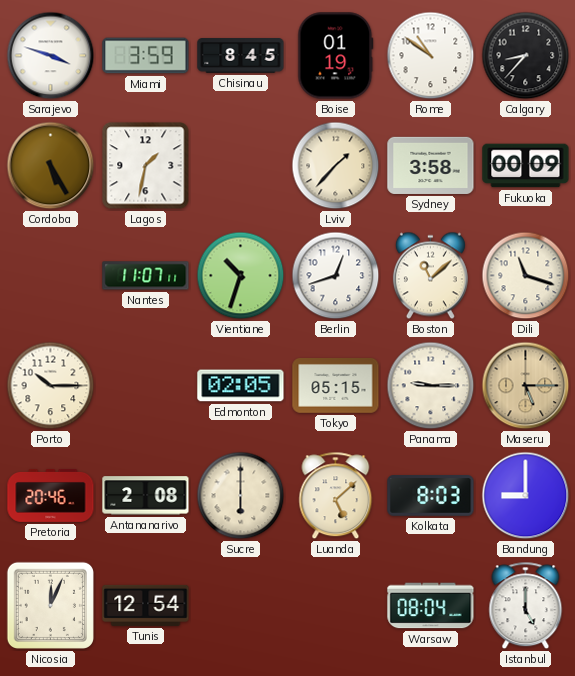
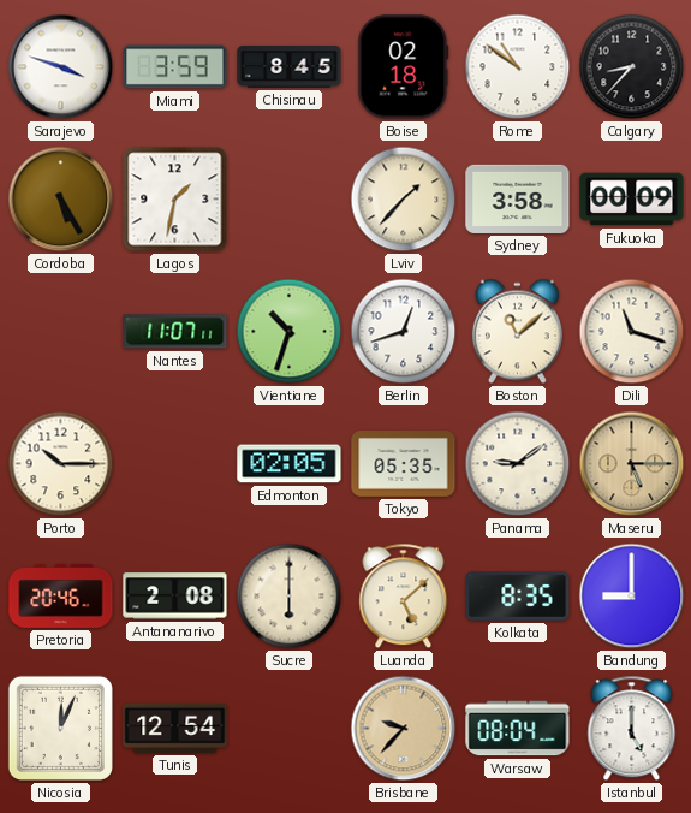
Boise: 01:19 -> 02:18 (404, 67)
Tokyo: 05:15 -> 05:35 (404, 464)
Panama: 9:15 -> 9:09 (518, 464)
Kolkata: 8:03 -> 8:35 (518, 597)
Brisbane: none -> 9:37 (404, 729)
